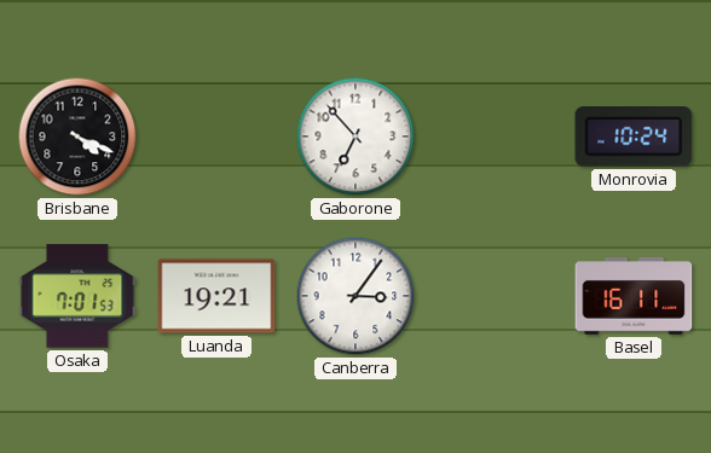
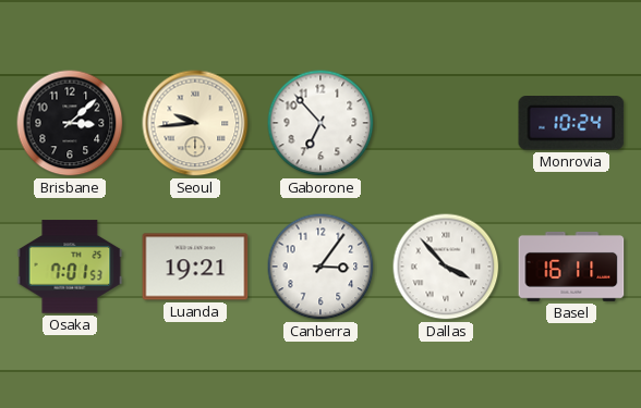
Brisbane: 4:19 -> 3:08 (70, 123)
Seoul: none -> 9:44 (195, 123)
Dallas: none -> 3:53 (446, 267)
